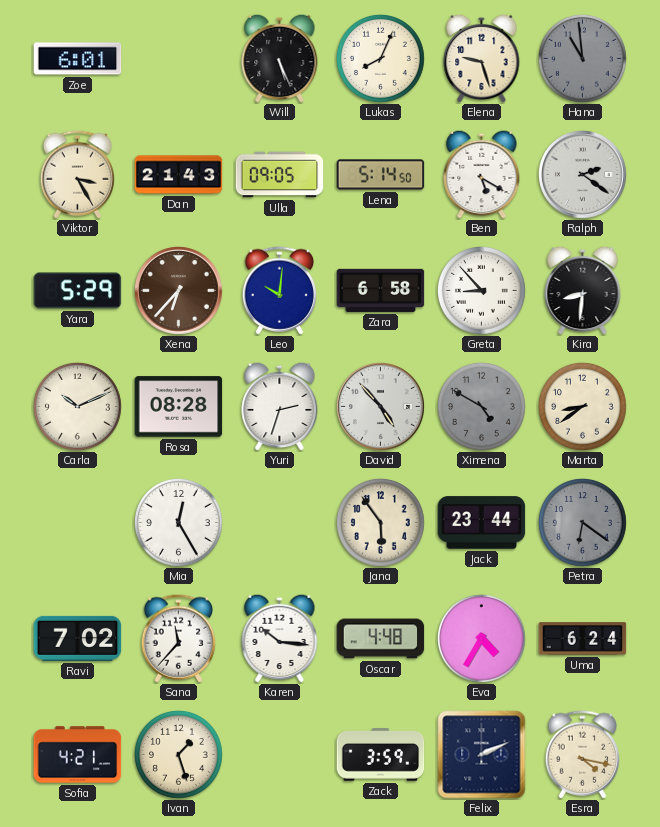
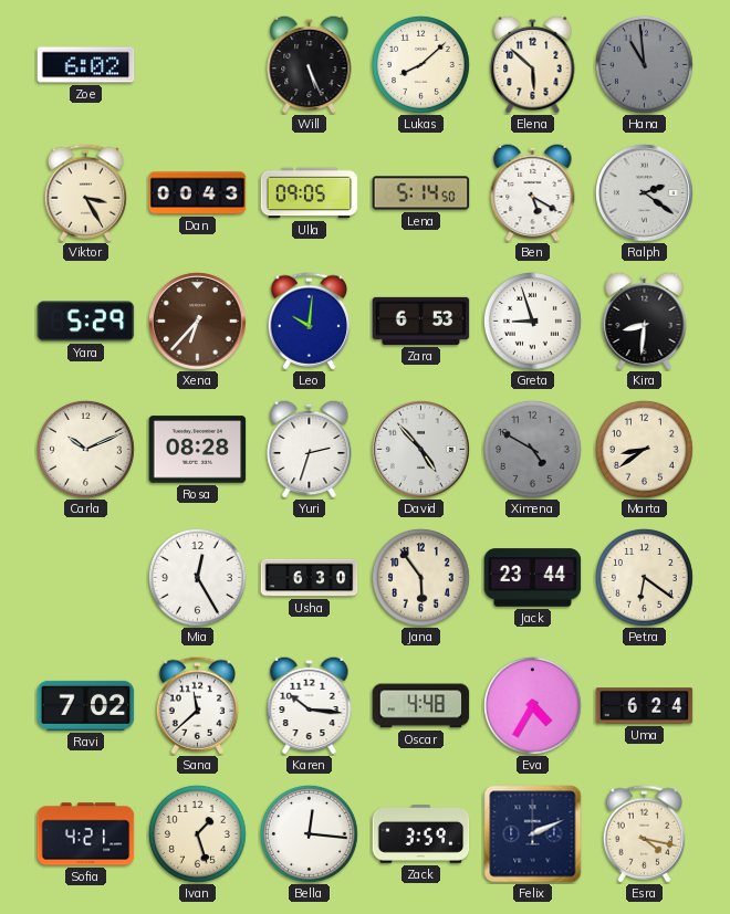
Zoe: 6:01 -> 6:02 (86, 65)
Lukas: 8:04 -> 8:08 (421, 65)
Elena: 9:27 -> 5:52 (533, 64)
Dan: 21:43 -> 00:43 (198, 193)
Zara: 6:58 -> 6:53 (421, 321)
Greta: 8:53 -> 8:57 (533, 322)
Usha: none -> 6:30 (310, 578)
Petra dial: grey -> cream (645, 578)
Sana: 11:37 -> 11:38 (197, 706)
Bella: none -> 12:16 (310, 834)
